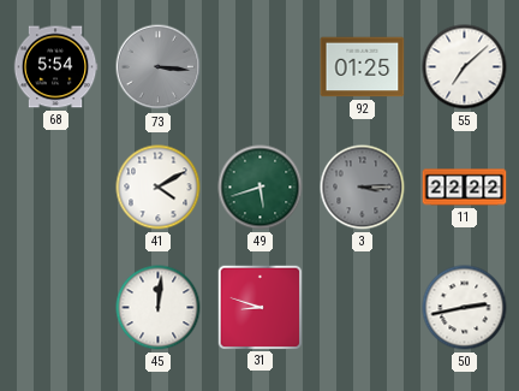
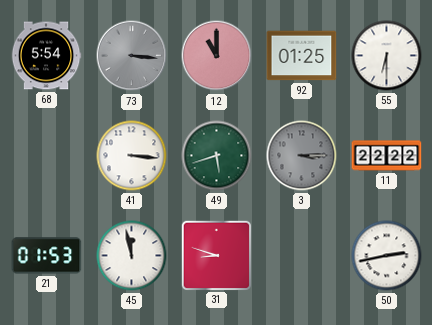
12: none -> 11:00 (217, 56)
55: 7:08 -> 6:30 (387, 56)
41: 4:10 -> 3:16 (132, 156)
21: none -> 01:53 (47, 256)
45: 12:01 -> 11:58 (132, 256)
